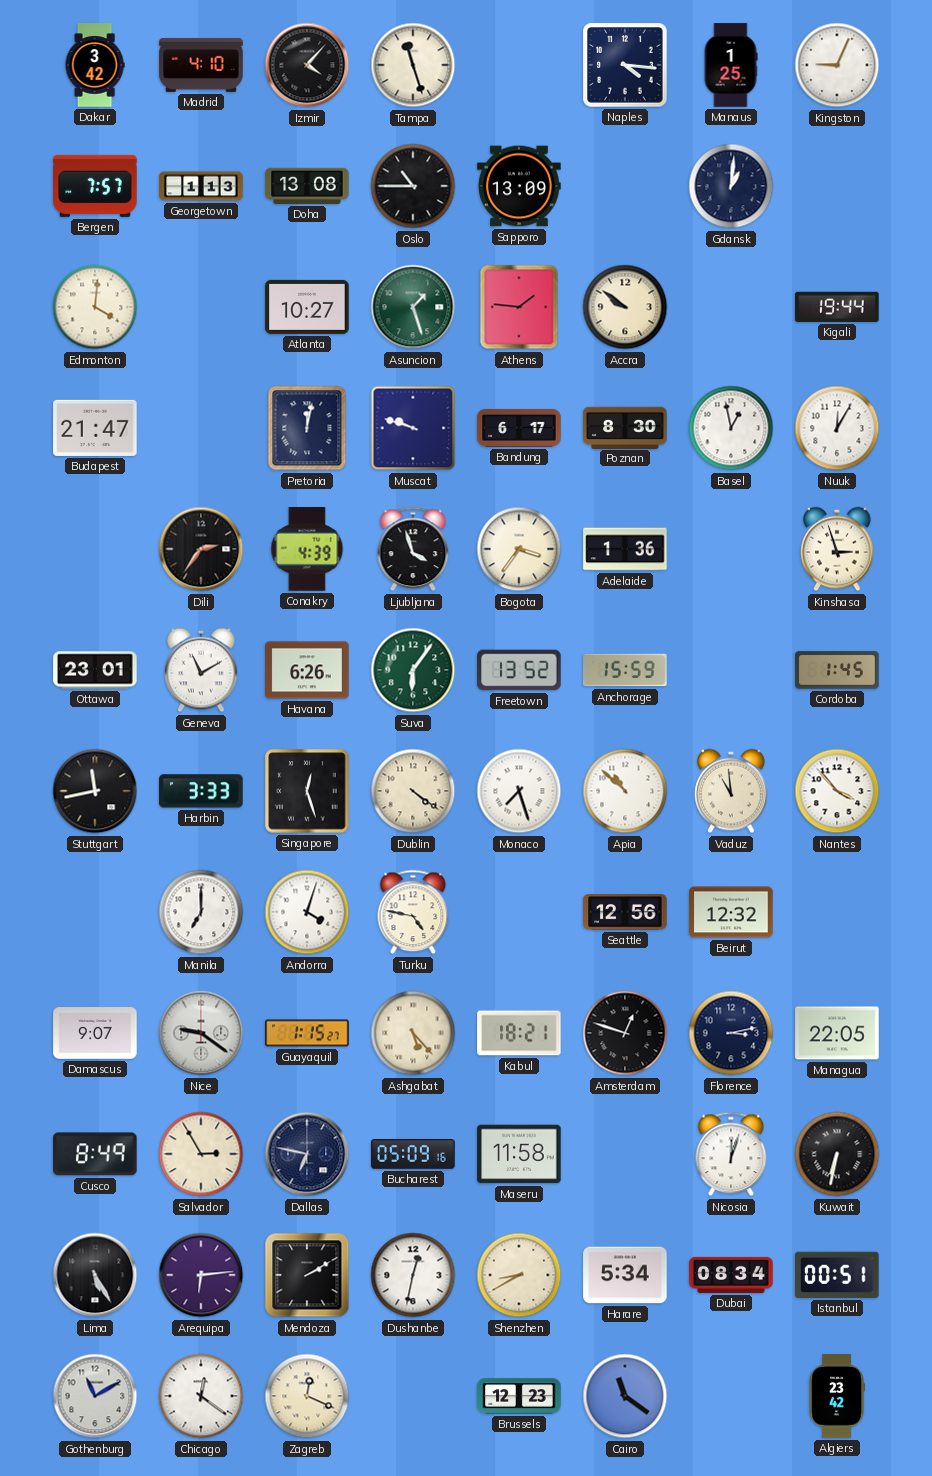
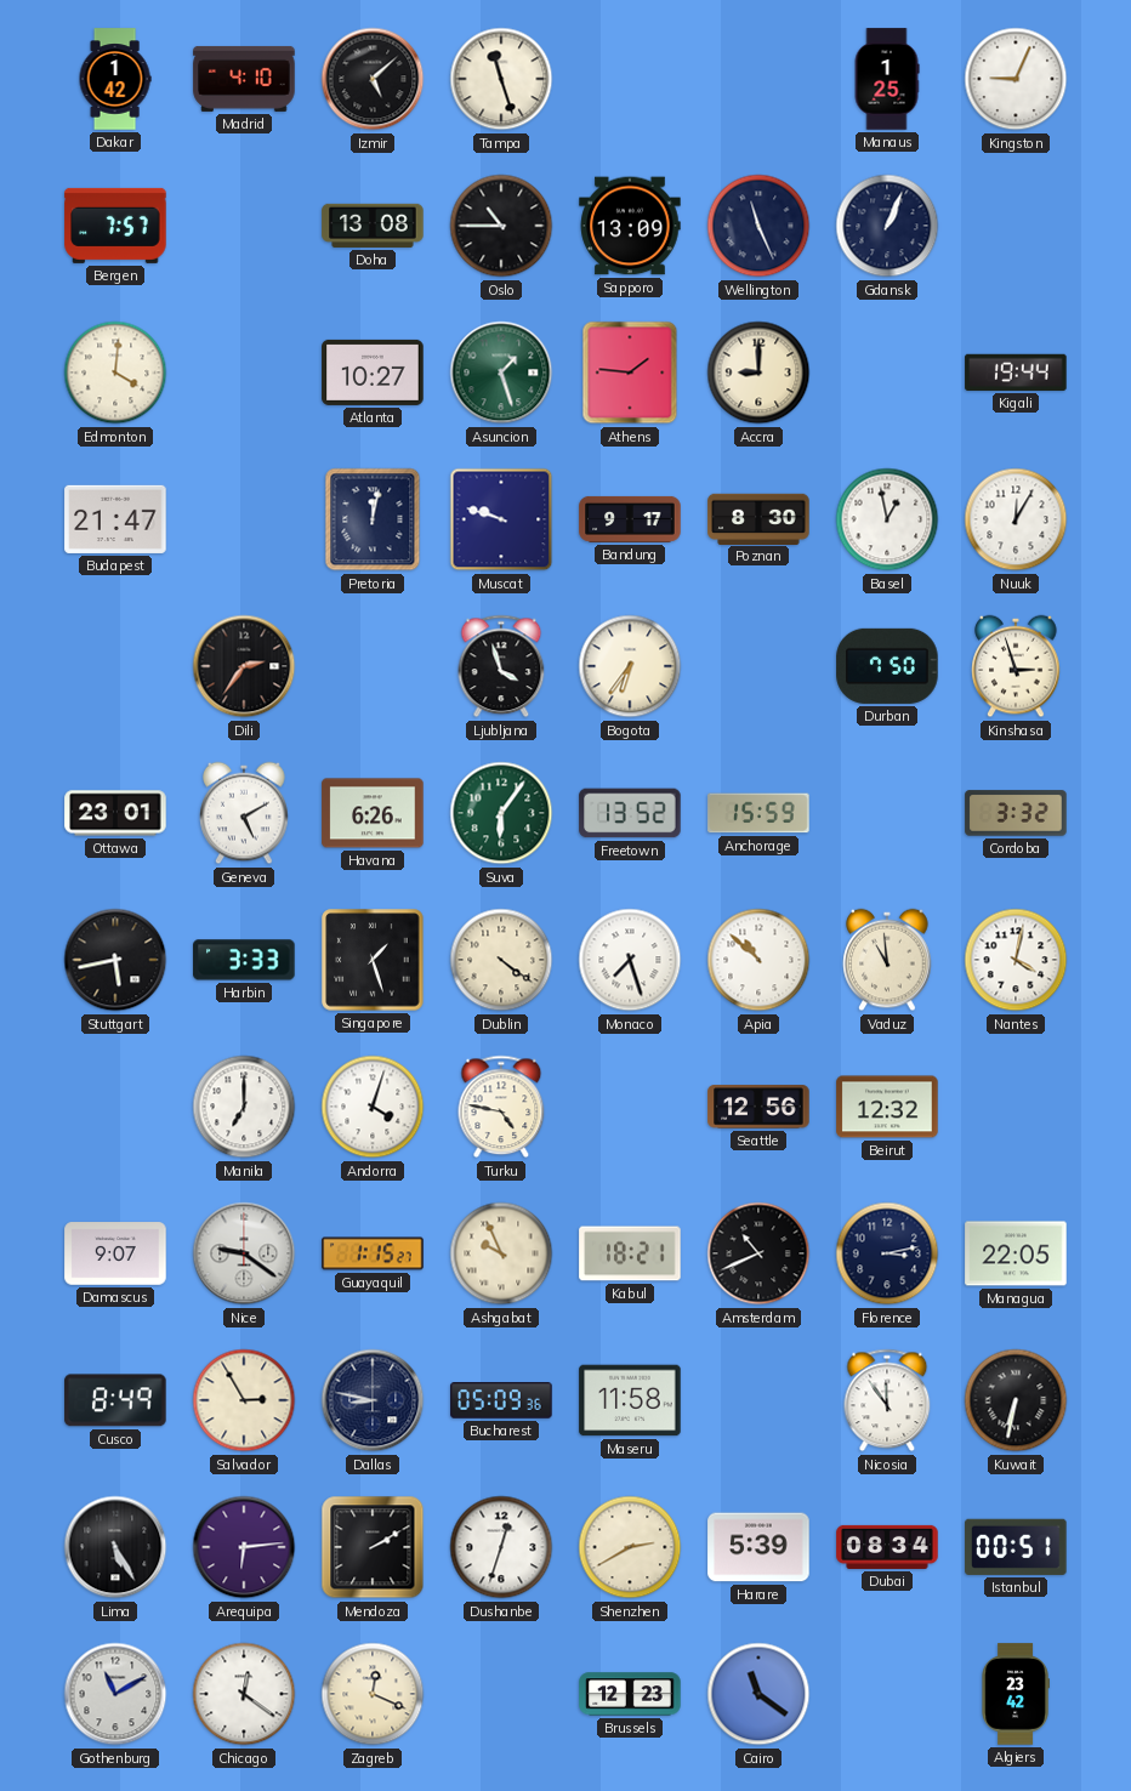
Dakar: 3:42 -> 1:42 (115, 79)
Izmir: 4:07 -> 5:08 (373, 79)
Naples: 4:16 -> none (625, 65)
Georgetown: 1:13 -> none (201, 186)
Wellington: none -> 11:26 (758, 226)
Gdansk: 1:01 -> 1:04 (887, 226)
Accra: 9:51 -> 9:00 (758, 373)
Bandung: 6:17 -> 9:17 (630, 519)
Conakry: 4:39 -> none (307, 549)
Bogota: 3:36 -> 6:36 (630, 666)
Adelaide: 1:36 -> none (625, 549)
Durban: none -> 7:50 (887, 666)
Geneva: 11:10 -> 5:10 (244, 813)
Cordoba: 1:45 -> 3:32 (1016, 813)
Stuttgart: 11:43 -> 5:43 (115, 960)
Singapore: 12:27 -> 1:27 (373, 960)
Nantes: 3:53 -> 4:02 (1016, 960)
Ashgabat: 5:23 -> 9:56 (501, 1253)
Amsterdam: 12:48 -> 10:41 (758, 1253)
Dallas: 6:47 -> 8:47 (373, 1400)
Bucharest: 05:09:16 -> 05:09:36 (501, 1400)
Nicosia: 12:03 -> 11:54 (887, 1400)
Dushanbe: 12:32 -> 12:33 (501, 1547)
Shenzhen: 8:40 -> 2:40 (630, 1547)
Harare: 5:34 -> 5:39 (758, 1547)
